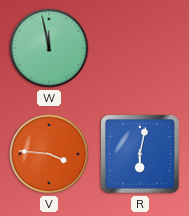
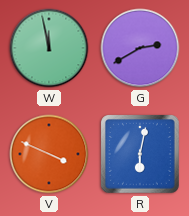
G: none -> 2:40 (140, 48)
V: 3:46 -> 3:49 (49, 154)
